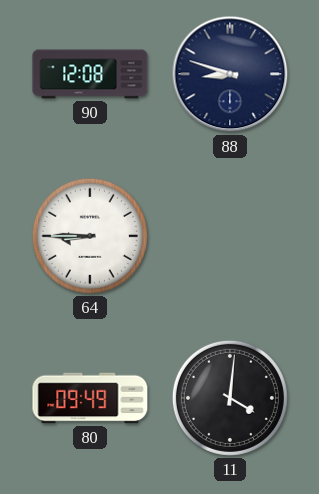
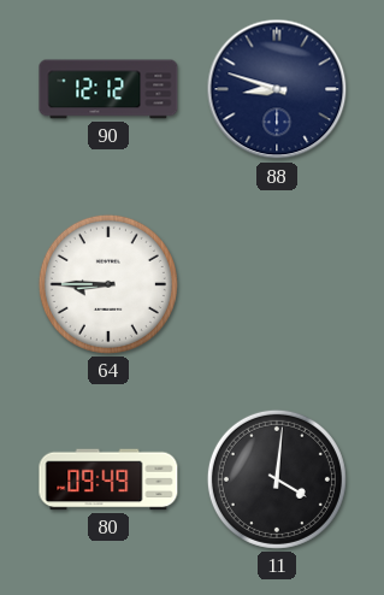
90: 12:08 -> 12:12 (108, 89)
